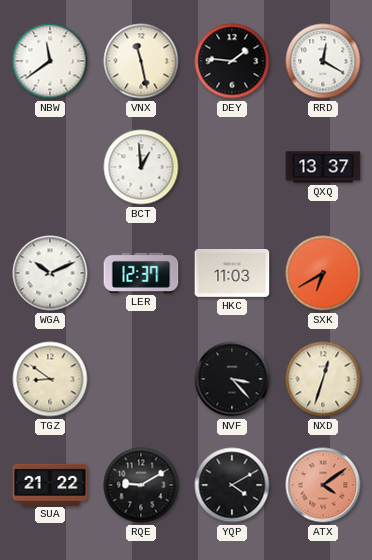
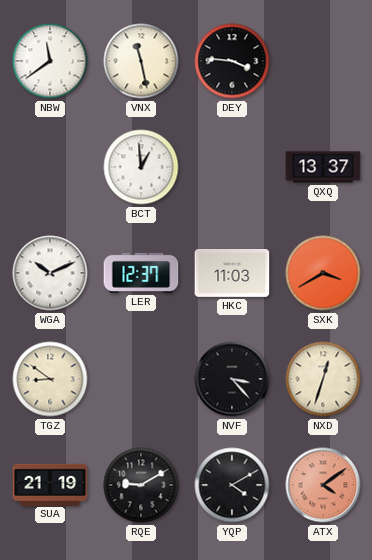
DEY: 1:46 -> 3:46 (232, 61)
RRD: 12:20 -> none (323, 61)
SXK: 6:40 -> 3:40 (323, 273)
SUA: 21:22 -> 21:19 (50, 484)
